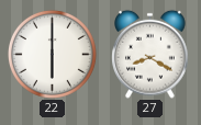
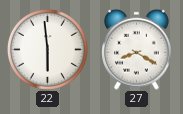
22: 6:00 -> 5:59 (47, 49)
